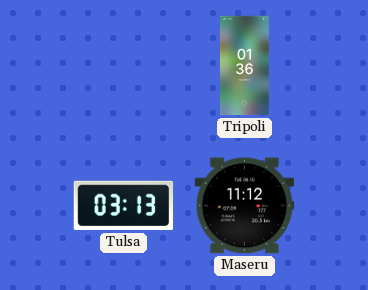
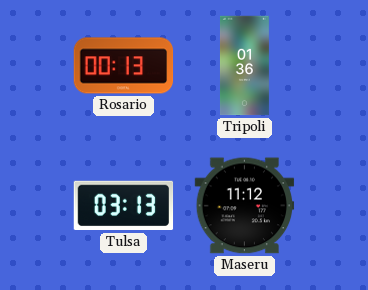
Rosario: none -> 00:13 (124, 66)
